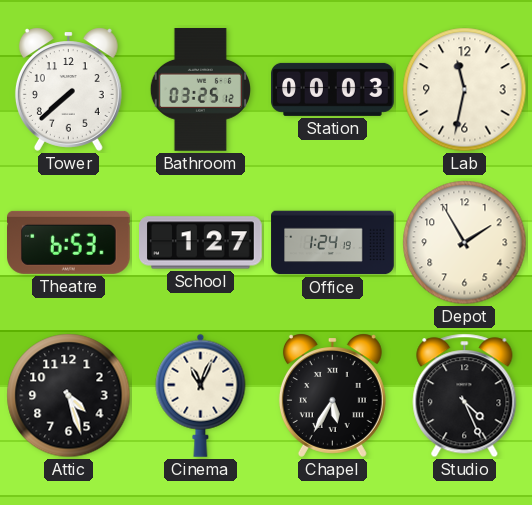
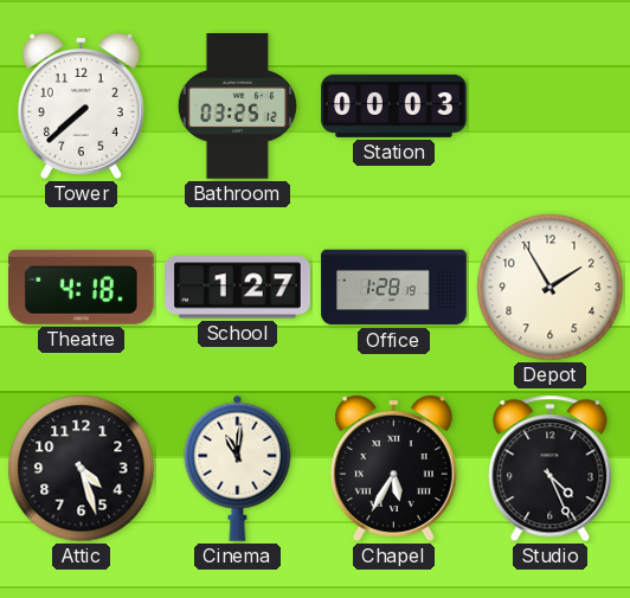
Lab: 11:32 -> none (465, 90)
Theatre: 6:53 -> 4:18 (82, 287)
Office: 1:24 -> 1:28 (394, 288)
Cinema: 11:04 -> 11:01 (238, 468)
